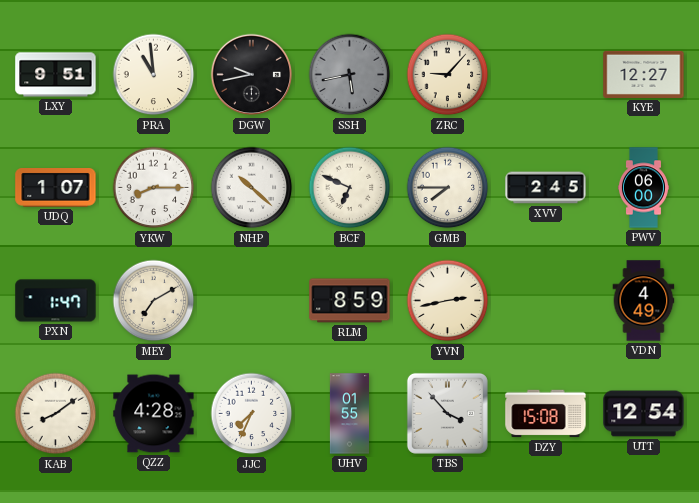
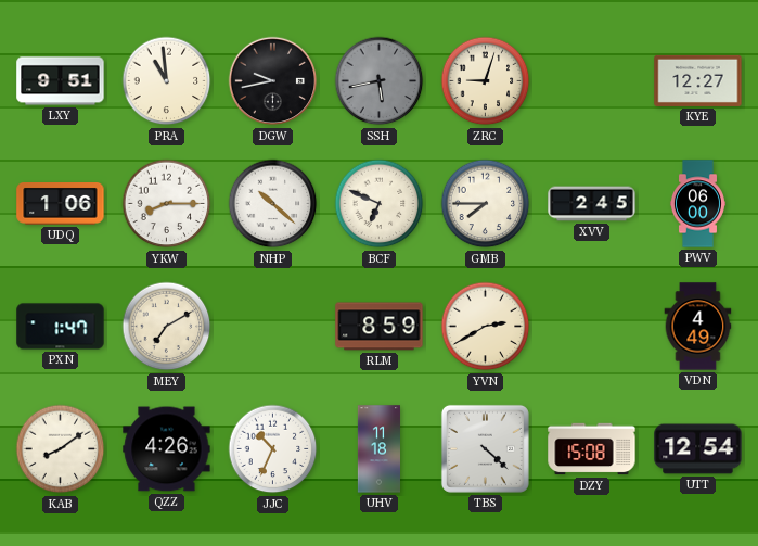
ZRC: 9:07 -> 9:03 (486, 81)
UDQ: 1:07 -> 1:06 (61, 204)
YVN: 2:43 -> 2:40 (486, 327)
QZZ: 4:28 -> 4:26 (167, 449)
JJC: 7:34 -> 10:34 (273, 449)
UHV: 01:55 -> 11:18 (378, 449)
TBS: 3:53 -> 4:22 (485, 448)
